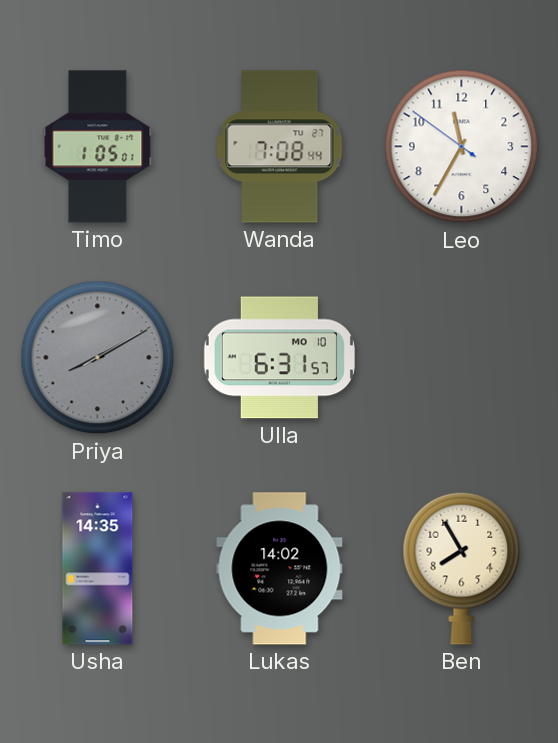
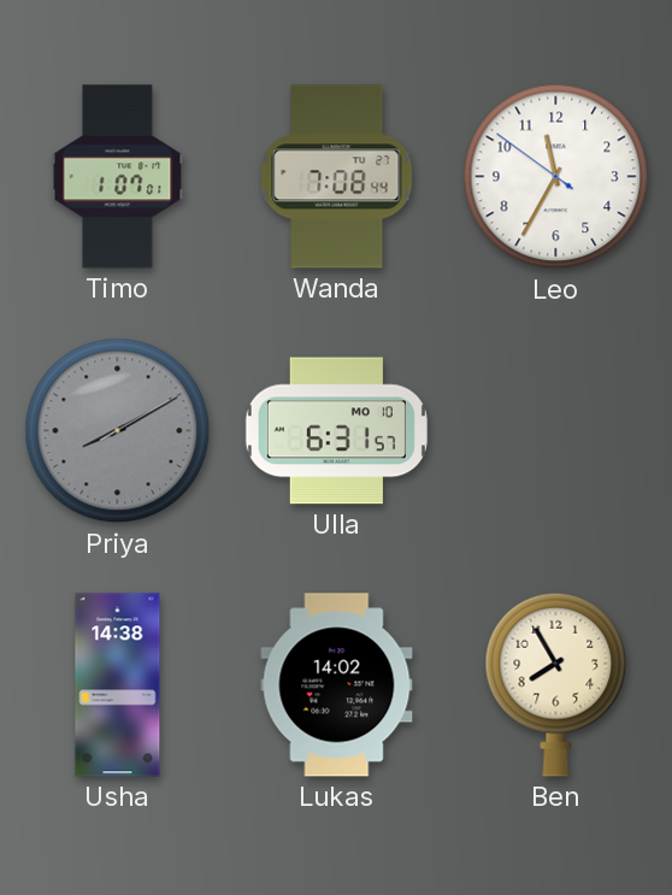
Timo: 1:05 -> 1:07 (118, 177)
Usha: 14:35 -> 14:38 (118, 685)
